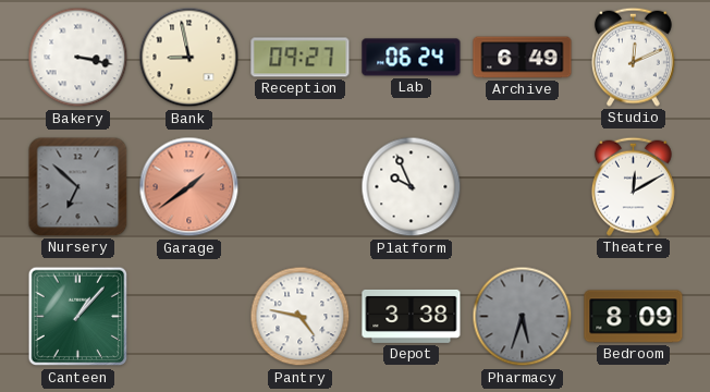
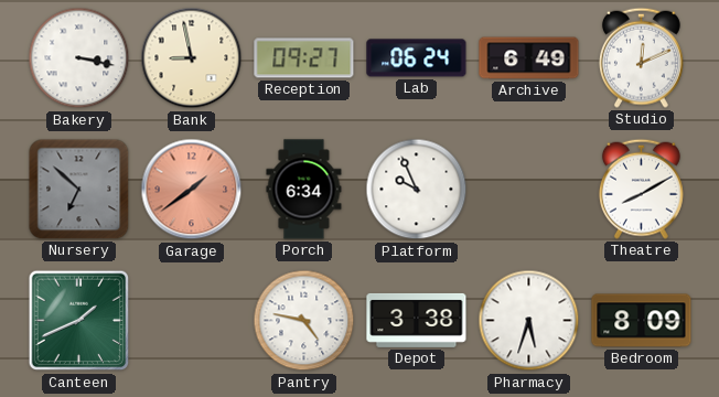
Porch: none -> 6:34 (304, 190)
Theatre: 12:10 -> 8:10 (641, 189)
Canteen: 1:07 -> 1:41 (79, 321)
Pharmacy dial: grey -> white (529, 321)
